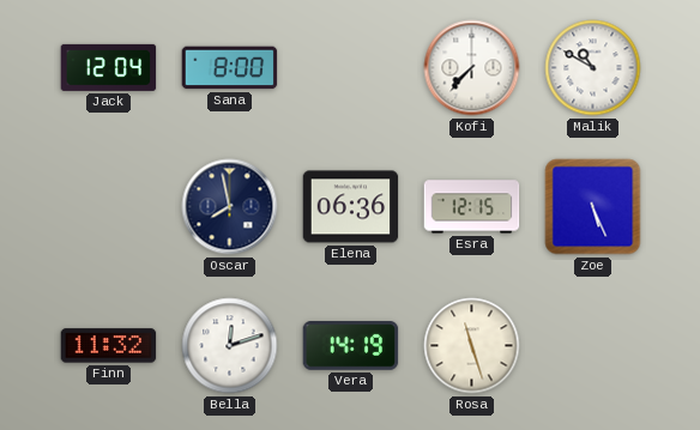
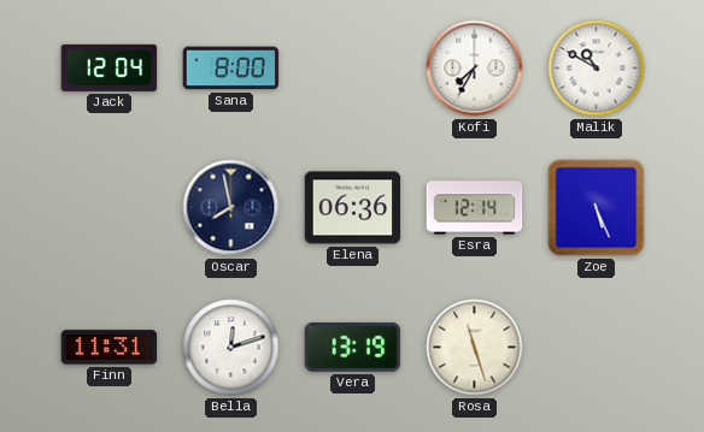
Kofi: 7:37 -> 7:35 (475, 69)
Esra: 12:15 -> 12:14 (475, 208)
Finn: 11:32 -> 11:31 (110, 348)
Vera: 14:19 -> 13:19 (353, 348)
